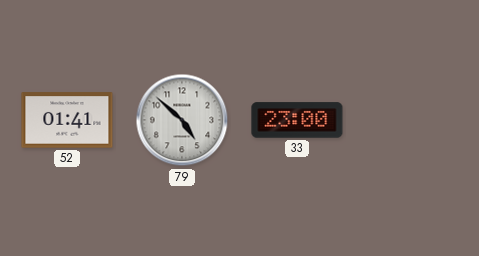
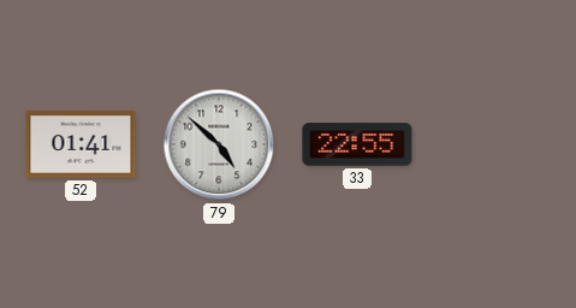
33: 23:00 -> 22:55 (357, 144)
